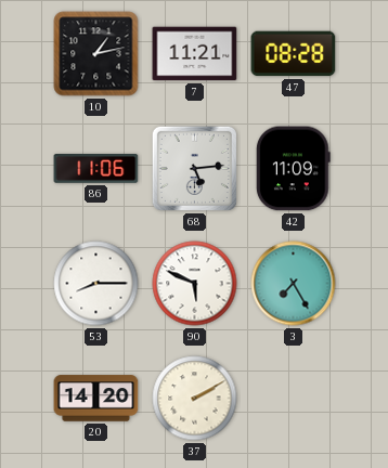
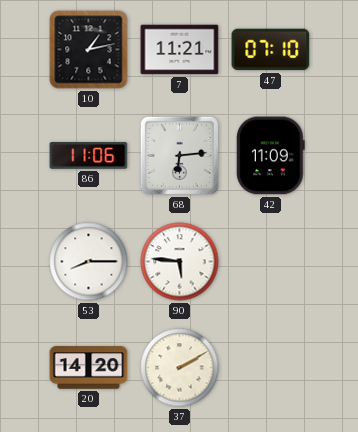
47: 08:28 -> 07:10 (271, 50)
68: 5:14 -> 6:14 (179, 155)
90: 5:49 -> 5:46 (180, 262)
3: 7:25 -> none (294, 284)
